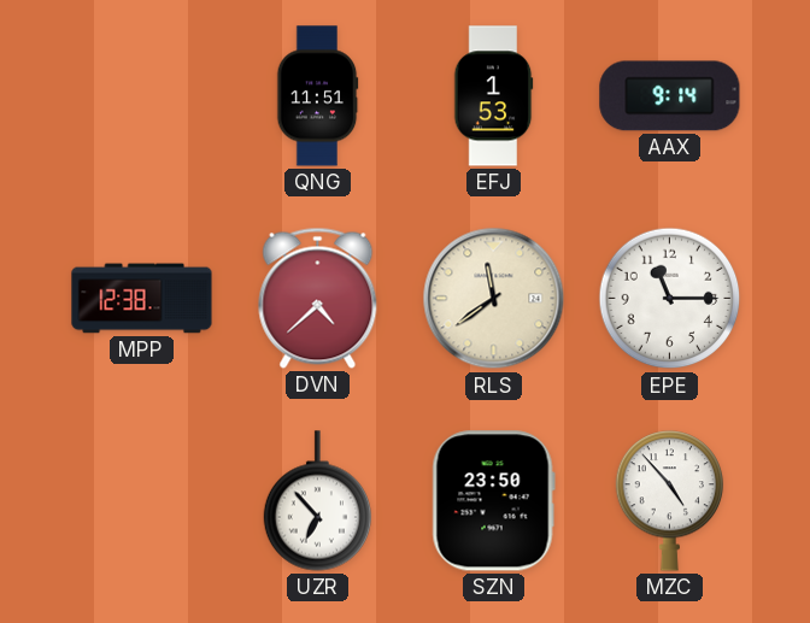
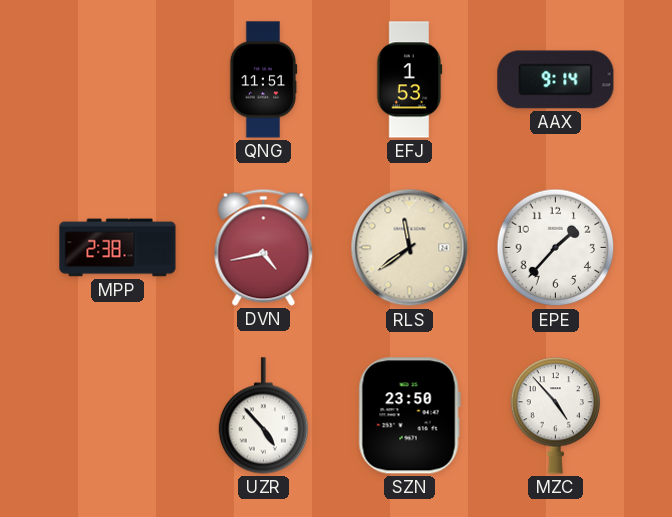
MPP: 12:38 -> 2:38 (118, 248)
DVN: 4:38 -> 4:43 (264, 247)
EPE: 11:15 -> 1:37 (556, 248)
UZR: 6:53 -> 4:53 (264, 416)
